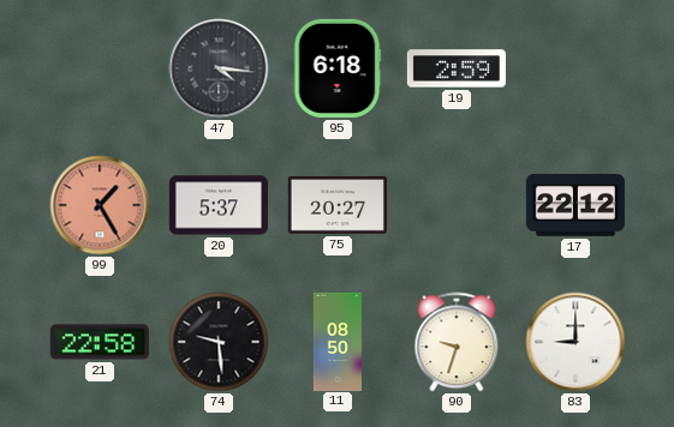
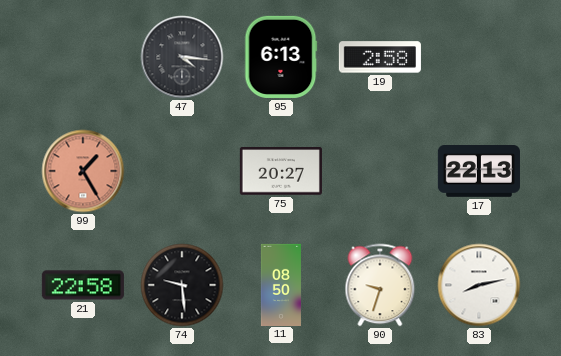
95: 6:18 -> 6:13 (281, 57)
19: 2:59 -> 2:58 (380, 57)
20: 5:37 -> none (219, 205)
17: 22:12 -> 22:13 (479, 172)
83: 9:00 -> 8:13 (479, 285)
